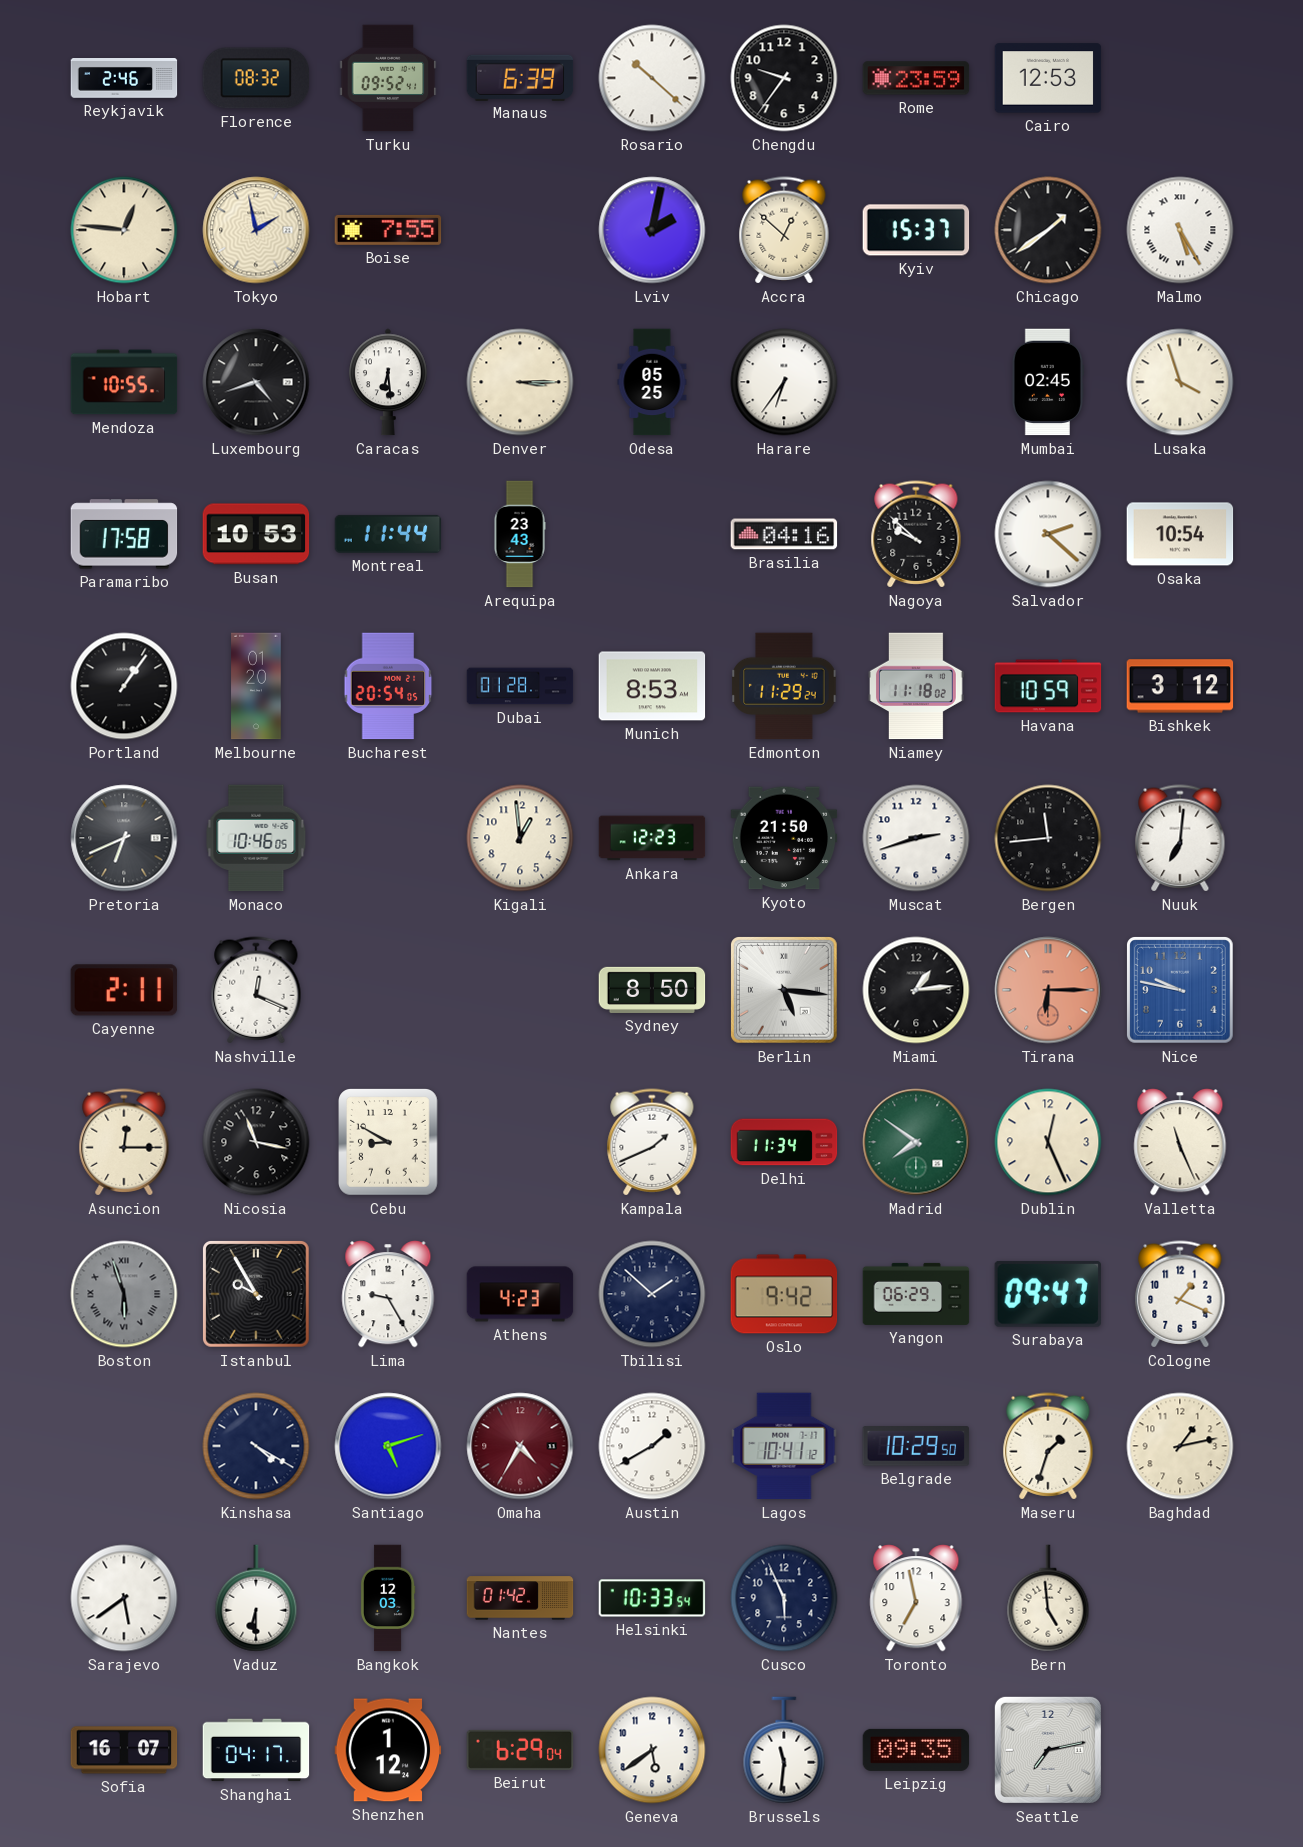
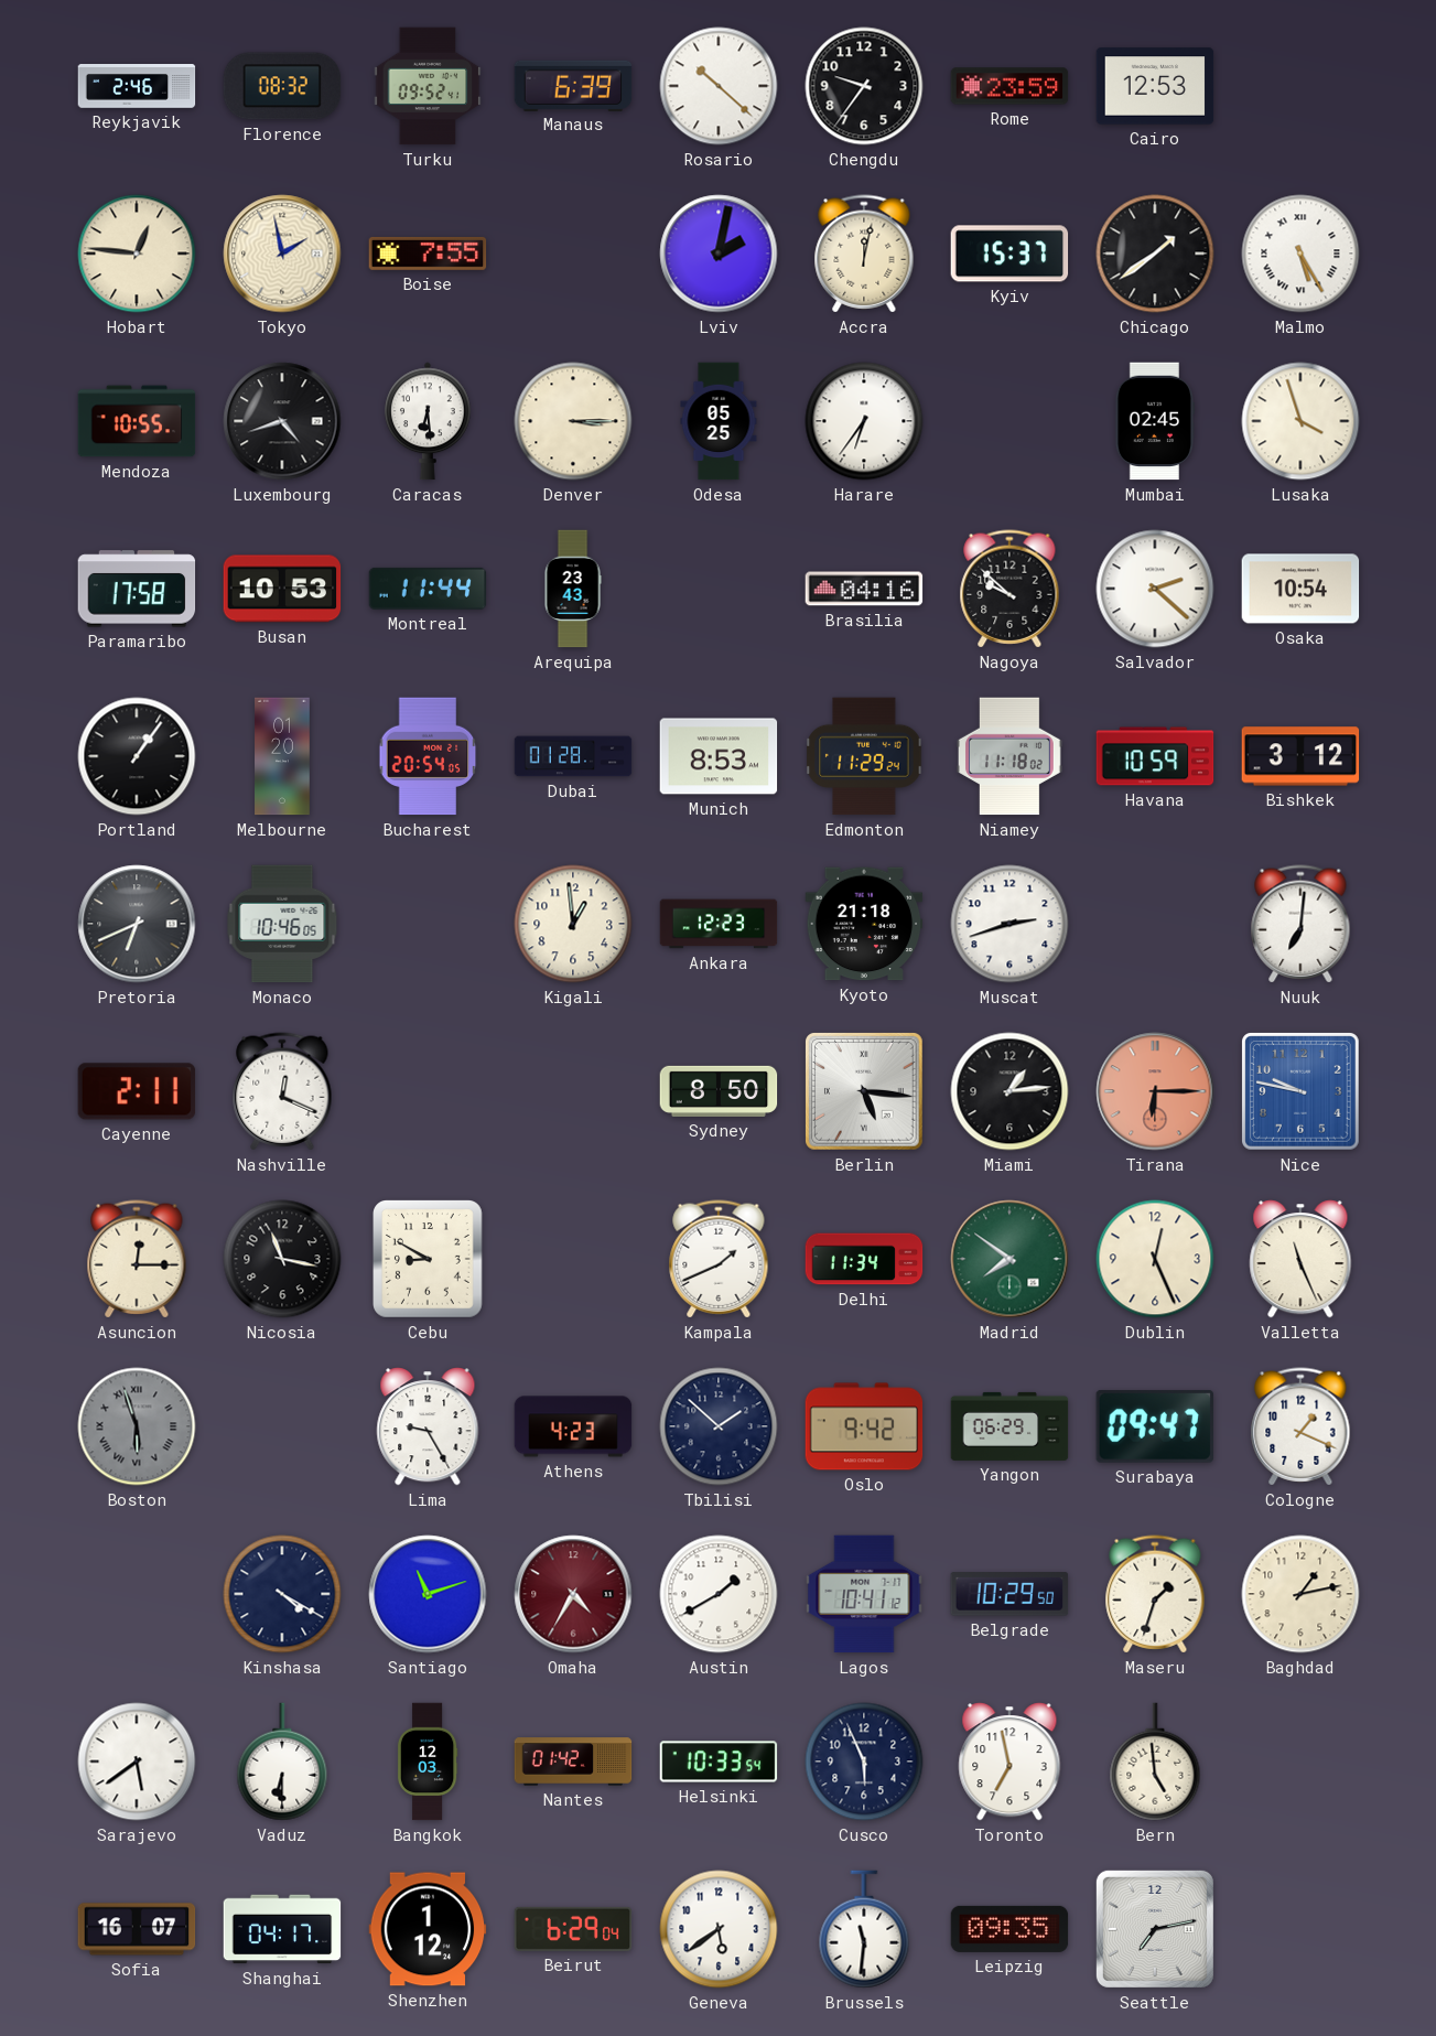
Accra: 12:52 -> 12:02 (864, 254)
Kyoto: 21:50 -> 21:18 (864, 924)
Bergen: 11:44 -> none (1048, 838)
Istanbul: 9:55 -> none (257, 1295)
Santiago: 5:12 -> 11:12 (428, 1594)
